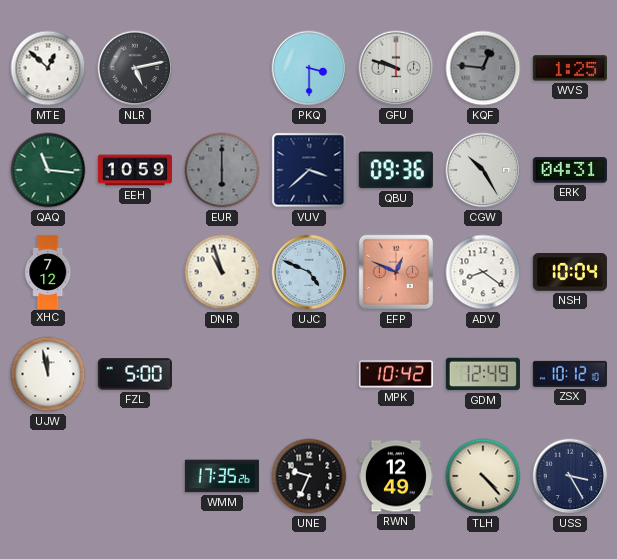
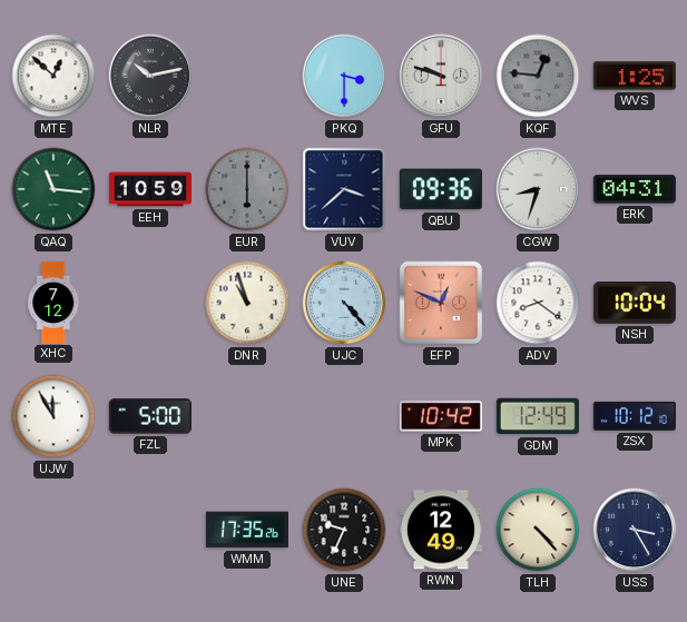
NLR: 5:13 -> 10:13 (150, 76)
CGW: 10:25 -> 8:33 (538, 189)
UJC: 4:49 -> 4:23 (344, 303)
UJW: 11:58 -> 11:55 (53, 416)
